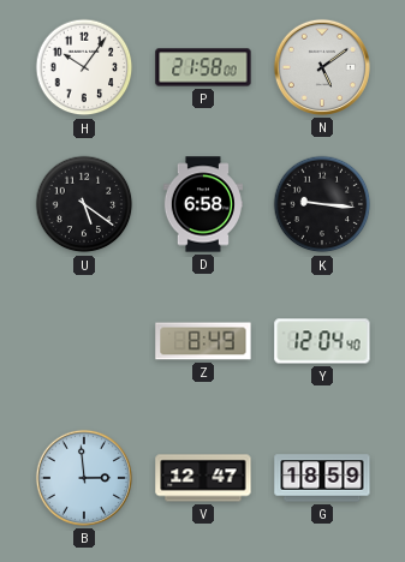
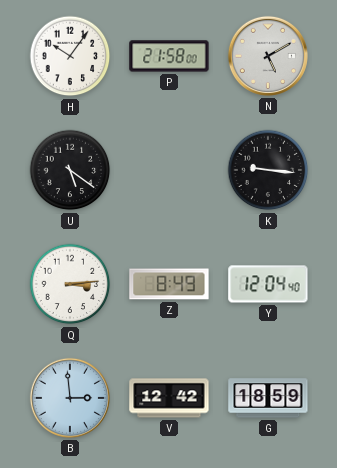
N: 5:09 -> 5:10 (268, 56)
D: 6:58 -> none (203, 204)
Q: none -> 3:14 (70, 284)
V: 12:47 -> 12:42 (169, 398)
